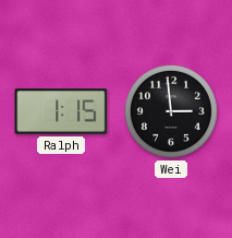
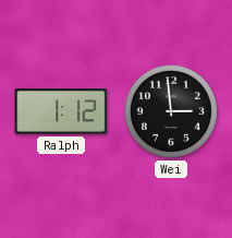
Ralph: 1:15 -> 1:12 (61, 111)
